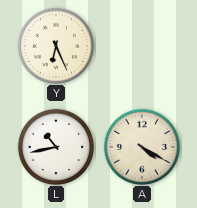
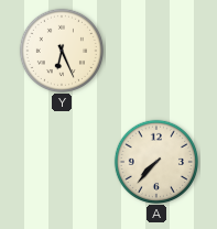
L: 10:43 -> none (55, 146)
A: 4:20 -> 7:37 (155, 161)
